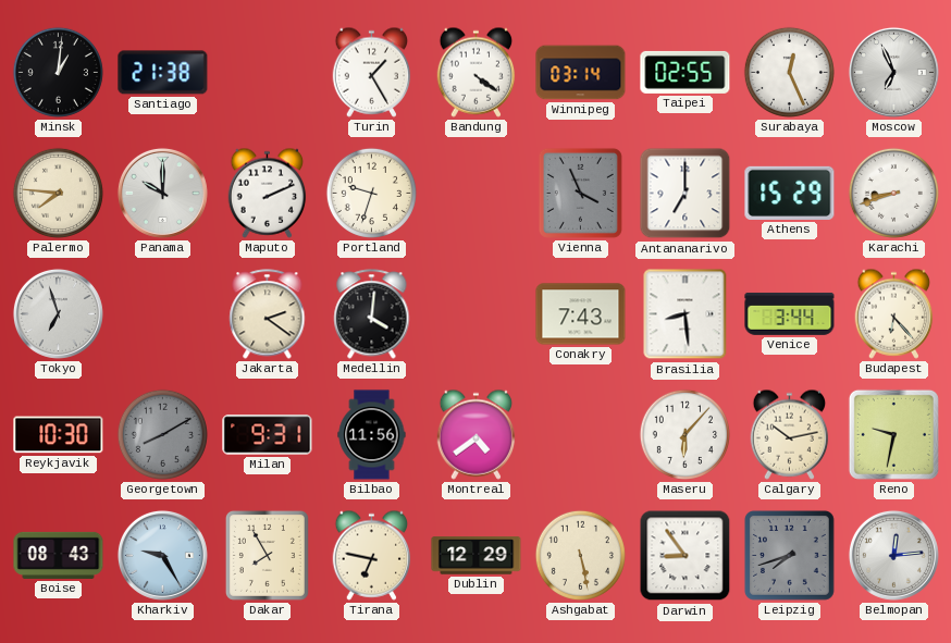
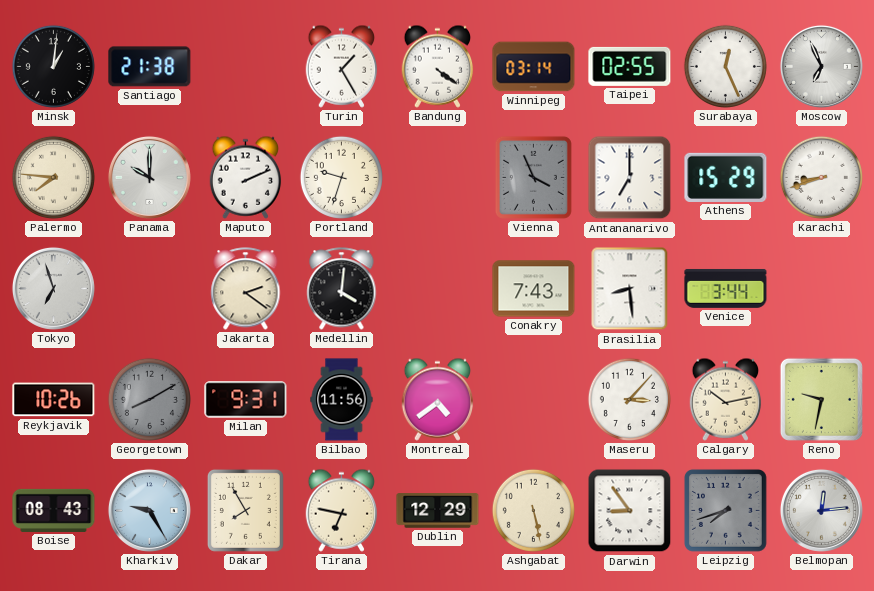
Budapest: 6:23 -> none (894, 313)
Reykjavik: 10:30 -> 10:26 (54, 400)
Maseru: 6:07 -> 3:07 (629, 399)
